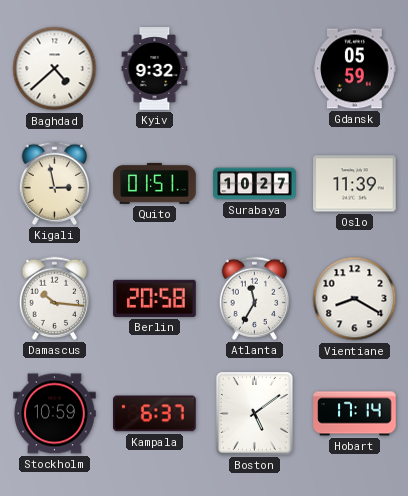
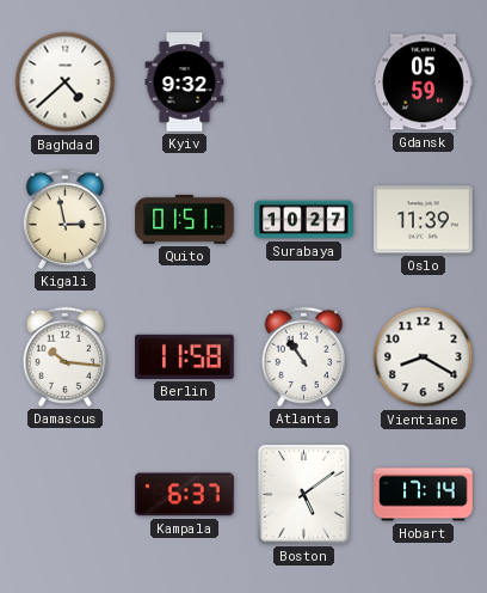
Berlin: 20:58 -> 11:58 (185, 356)
Atlanta: 11:35 -> 10:54 (304, 356)
Stockholm: 10:59 -> none (55, 414)
